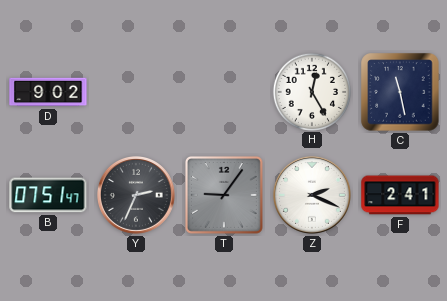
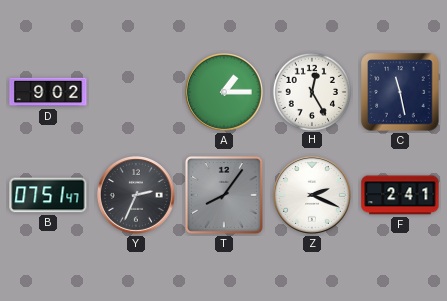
A: none -> 1:15 (224, 92)
T: 9:06 -> 8:06 (224, 195)
